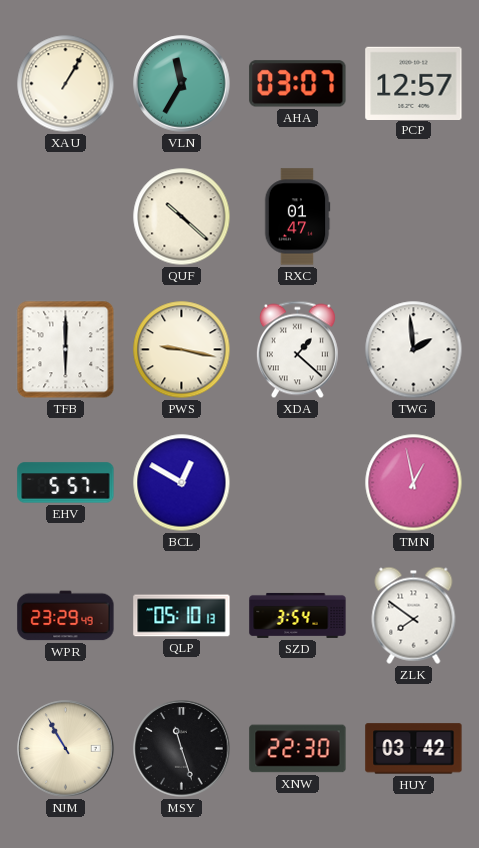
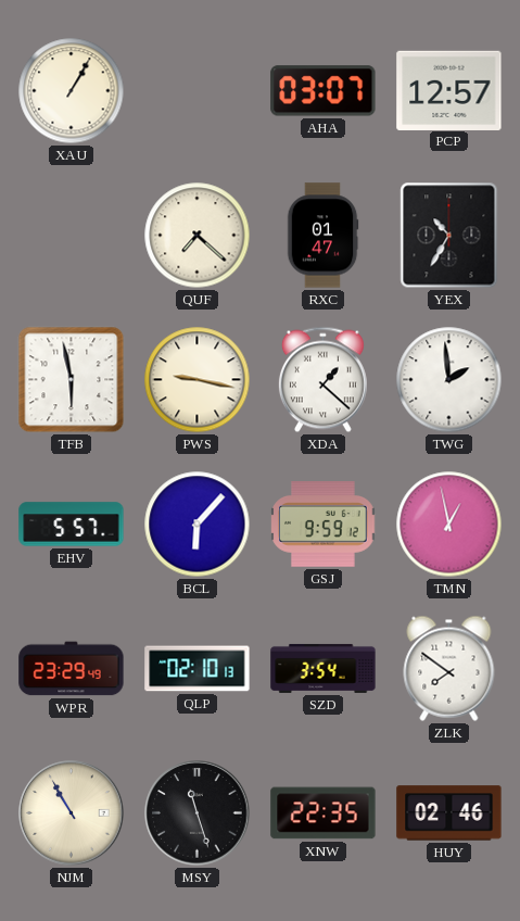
VLN: 11:35 -> none (182, 84)
QUF: 10:22 -> 7:22 (198, 236)
YEX: none -> 10:35 (449, 236)
TFB: 6:00 -> 5:58 (72, 380)
BCL: 12:50 -> 6:07 (198, 525)
GSJ: none -> 9:59 (324, 525)
QLP: 05:10 -> 02:10 (198, 669)
XNW: 22:30 -> 22:35 (324, 813)
HUY: 03:42 -> 02:46 (449, 813)
